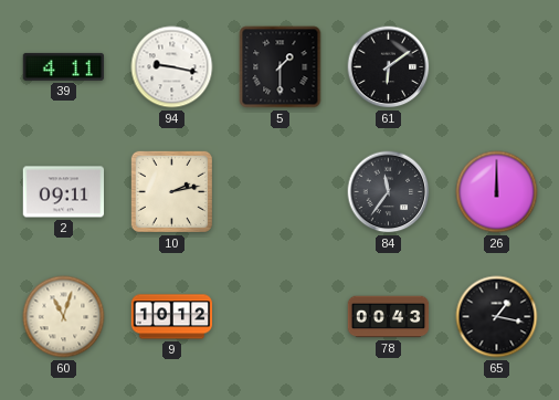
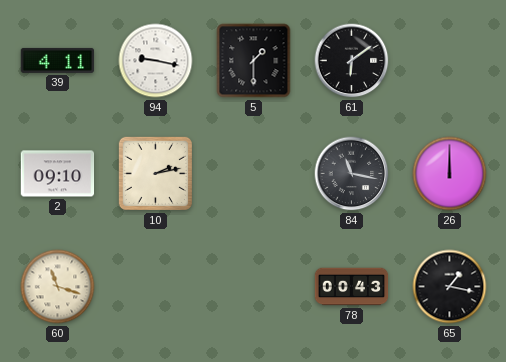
2: 09:11 -> 09:10 (58, 174)
84: 11:36 -> 11:17 (352, 174)
60: 11:03 -> 11:18 (58, 287)
9: 10:12 -> none (172, 317)
